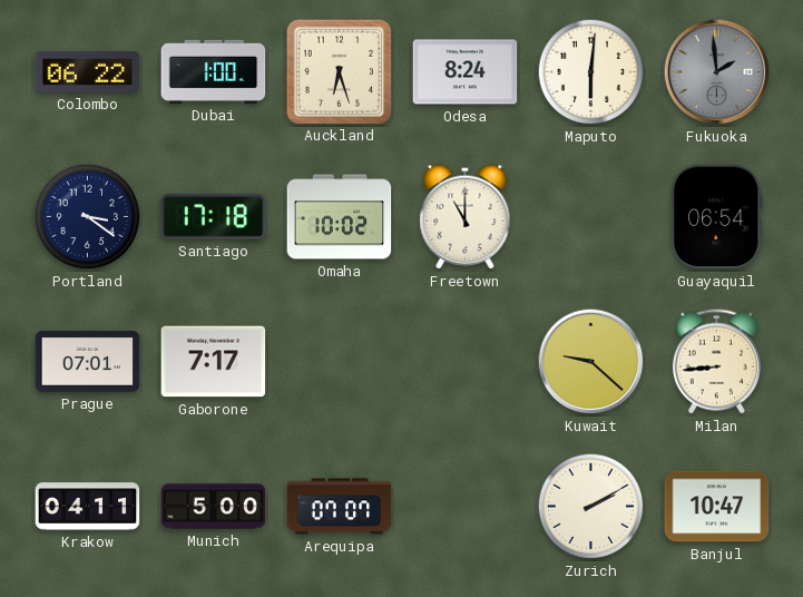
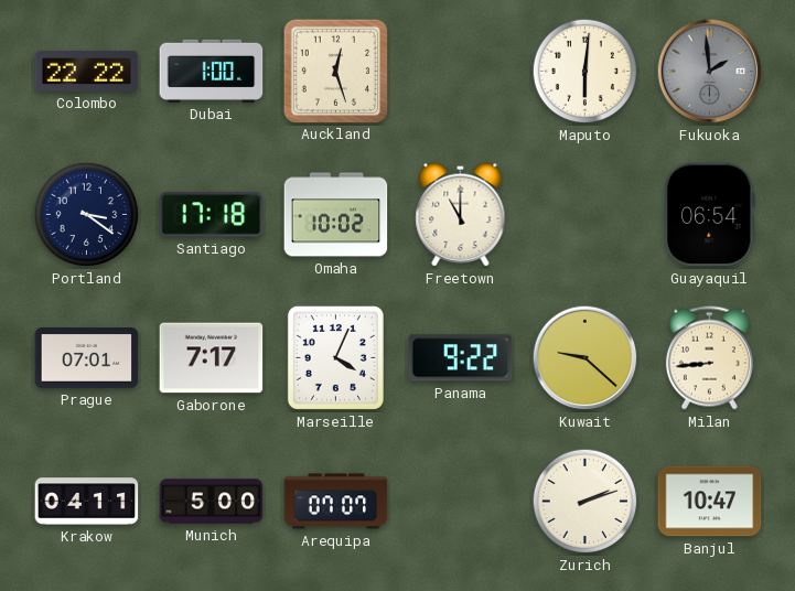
Colombo: 06:22 -> 22:22 (87, 71)
Auckland: 6:27 -> 12:27 (335, 71)
Odesa: 8:24 -> none (466, 72)
Marseille: none -> 4:04 (335, 357)
Panama: none -> 9:22 (461, 358)
Zurich: 2:10 -> 2:12 (585, 502)
